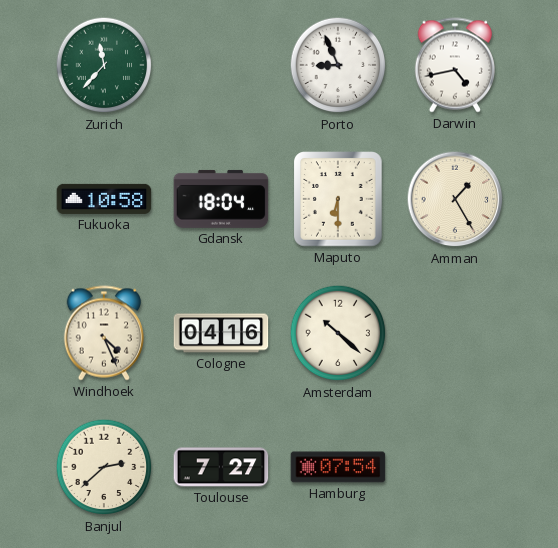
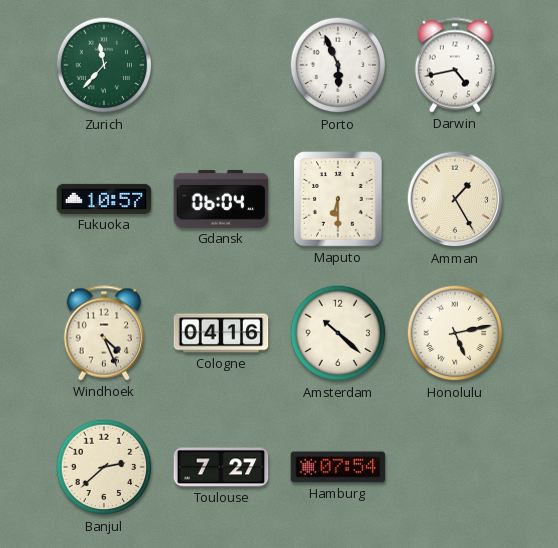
Porto: 8:56 -> 5:56 (338, 65)
Fukuoka: 10:58 -> 10:57 (104, 199)
Gdansk: 18:04 -> 06:04 (221, 199)
Honolulu: none -> 5:13 (455, 333)
